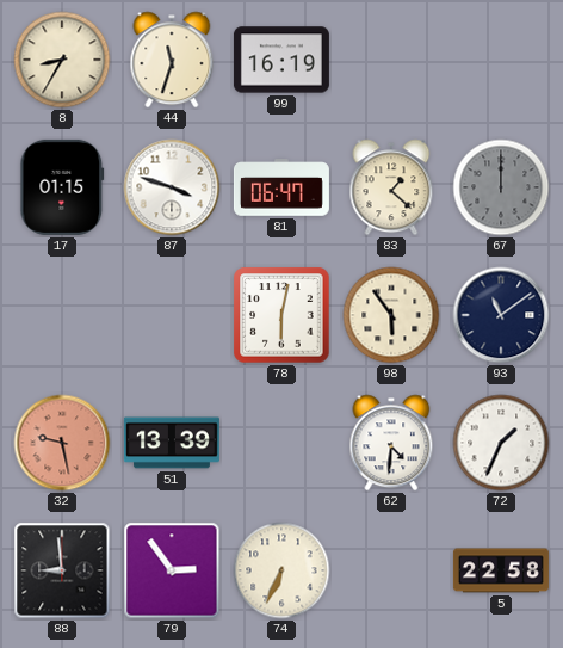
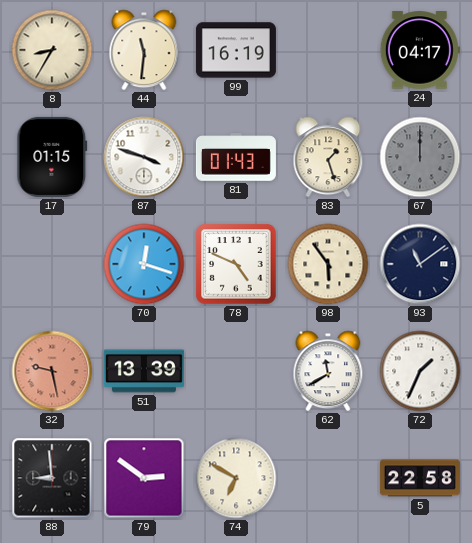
44: 11:33 -> 11:31 (144, 50)
24: none -> 04:17 (420, 50)
81: 06:47 -> 01:43 (236, 157)
83: 1:22 -> 1:27 (328, 157)
70: none -> 12:18 (144, 264)
78: 6:02 -> 4:49 (236, 264)
62: 4:31 -> 11:40 (328, 371)
79: 2:54 -> 2:51 (144, 478)
74: 6:34 -> 6:50 (236, 478)
